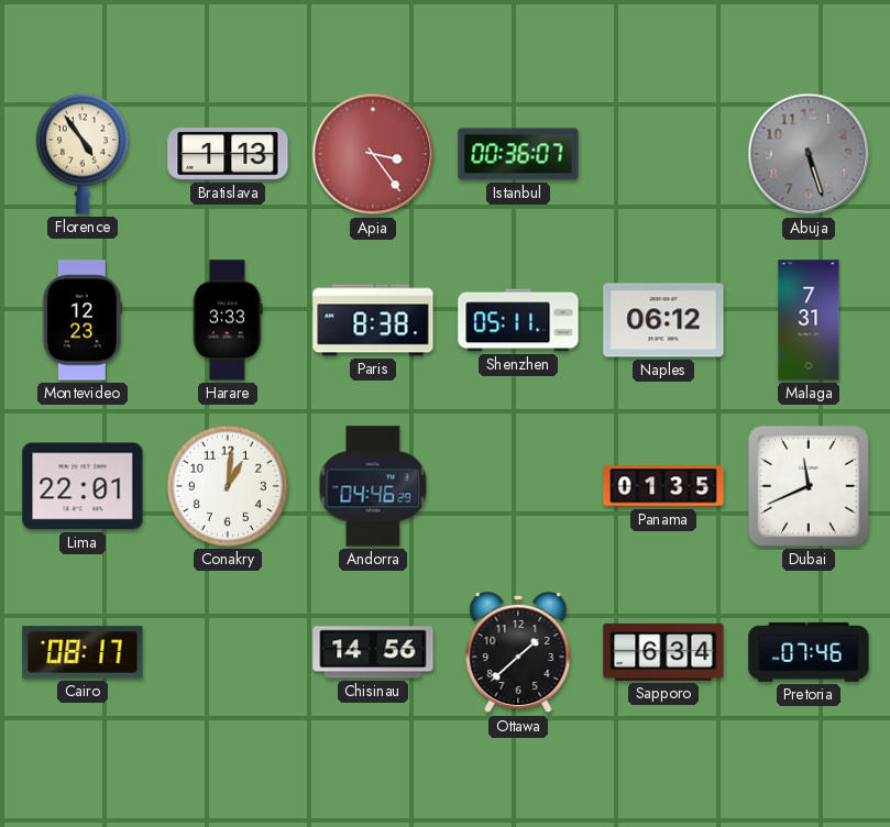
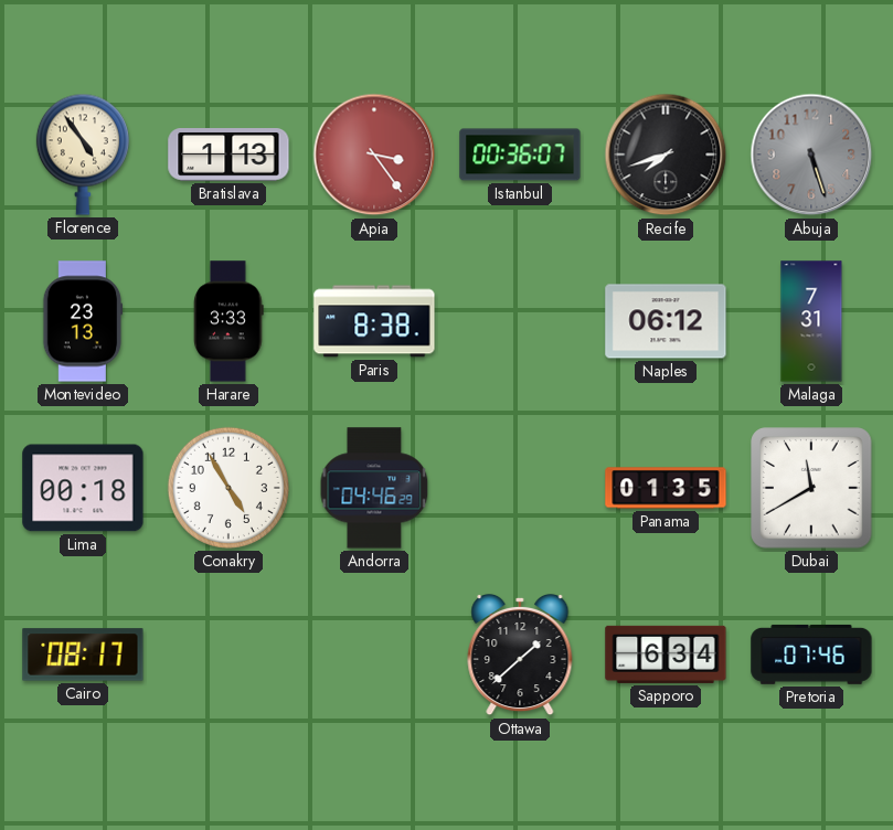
Recife: none -> 7:42 (666, 155)
Montevideo: 12:23 -> 23:13 (83, 321)
Shenzhen: 05:11 -> none (518, 320)
Lima: 22:01 -> 00:18 (83, 488)
Conakry: 1:01 -> 4:55 (228, 488)
Dubai: 11:41 -> 11:40 (811, 488)
Chisinau: 14:56 -> none (373, 652)
